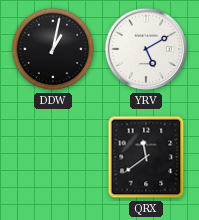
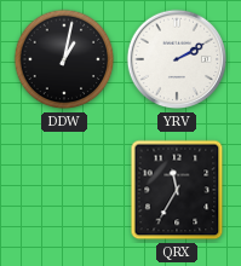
YRV: 5:10 -> 2:10 (177, 59)
QRX: 11:39 -> 11:35 (177, 190)
